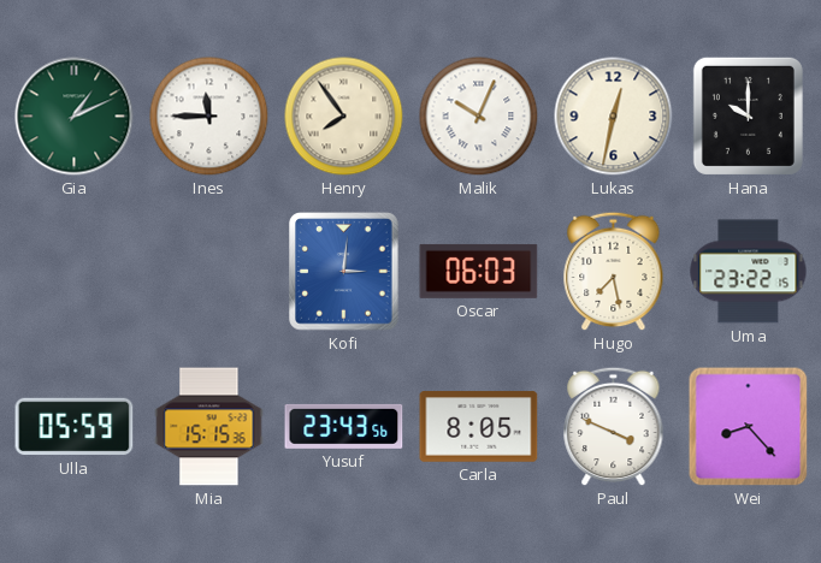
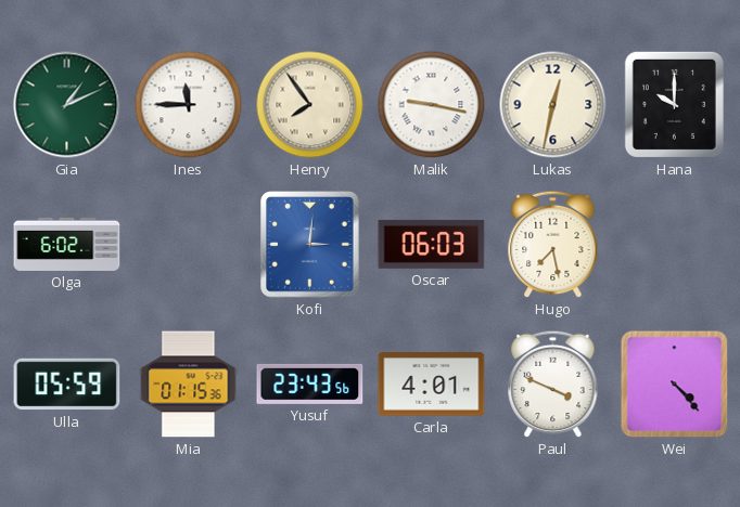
Malik: 10:04 -> 9:17 (432, 105)
Olga: none -> 6:02 (67, 244)
Uma: 23:22 -> none (749, 272)
Mia: 15:15 -> 01:15 (189, 385)
Carla: 8:05 -> 4:01 (432, 385)
Wei: 8:23 -> 4:23 (675, 385)
